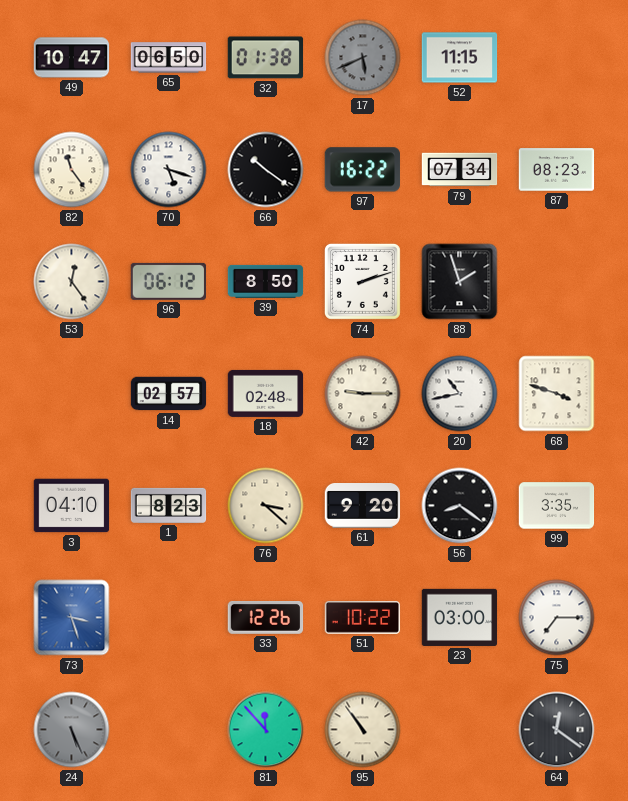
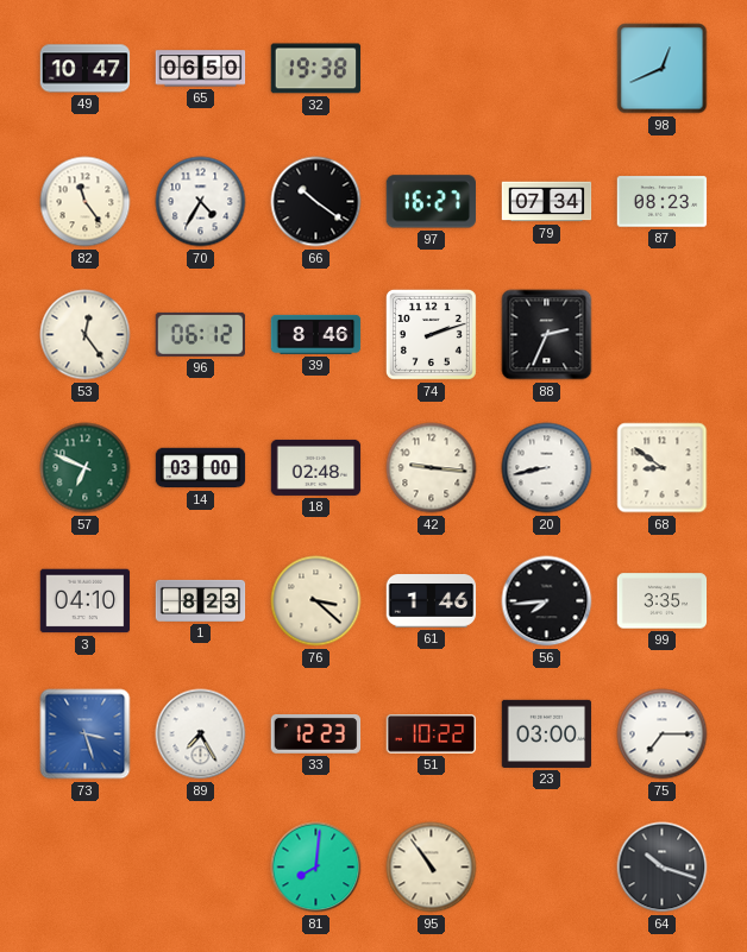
32: 01:38 -> 19:38 (316, 69)
17: 5:41 -> none (363, 58)
52: 11:15 -> none (460, 58)
98: none -> 12:41 (663, 69)
70: 5:18 -> 4:35 (201, 202)
97: 16:22 -> 16:27 (431, 202)
39: 8:50 -> 8:46 (316, 334)
88: 1:57 -> 2:34 (547, 335)
57: none -> 6:49 (86, 468)
14: 02:57 -> 03:00 (201, 468)
42: 9:15 -> 9:16 (432, 468)
20: 10:43 -> 8:43 (547, 468)
68: 3:48 -> 8:51 (663, 468)
61: 9:20 -> 1:46 (432, 601)
56: 8:21 -> 7:44 (547, 601)
89: none -> 7:25 (201, 735)
33: 12:26 -> 12:23 (316, 735)
24: 5:26 -> none (72, 730)
81: 11:53 -> 8:01 (316, 868)
64: 12:21 -> 10:18 (663, 868)
